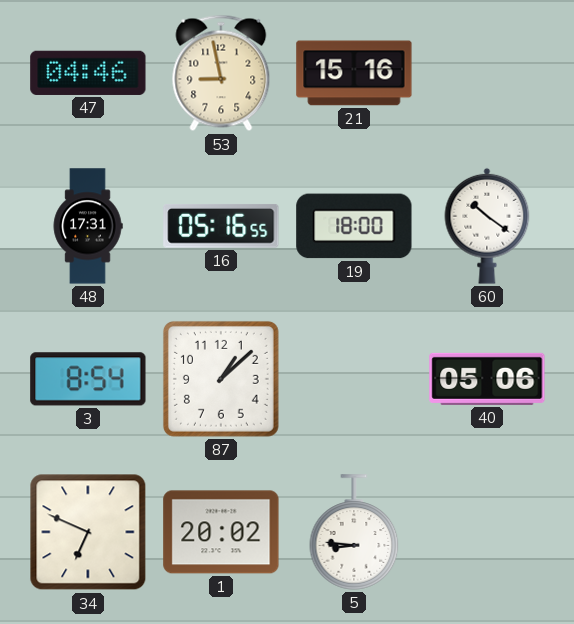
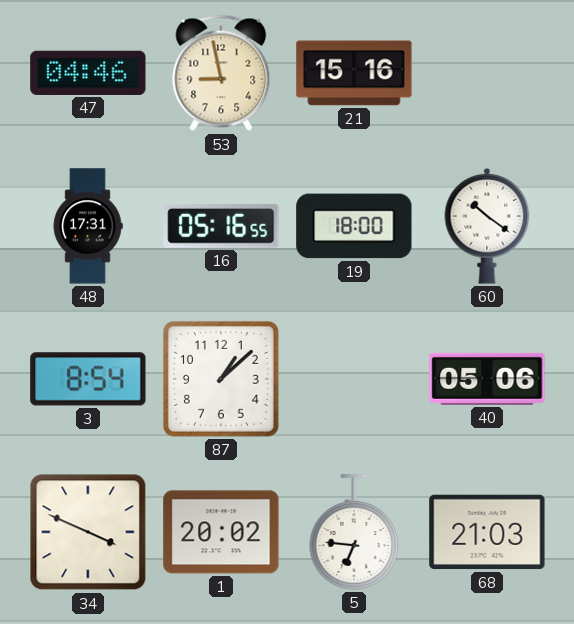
34: 6:49 -> 3:49 (88, 532)
5: 8:46 -> 6:46 (354, 532)
68: none -> 21:03 (487, 532)
